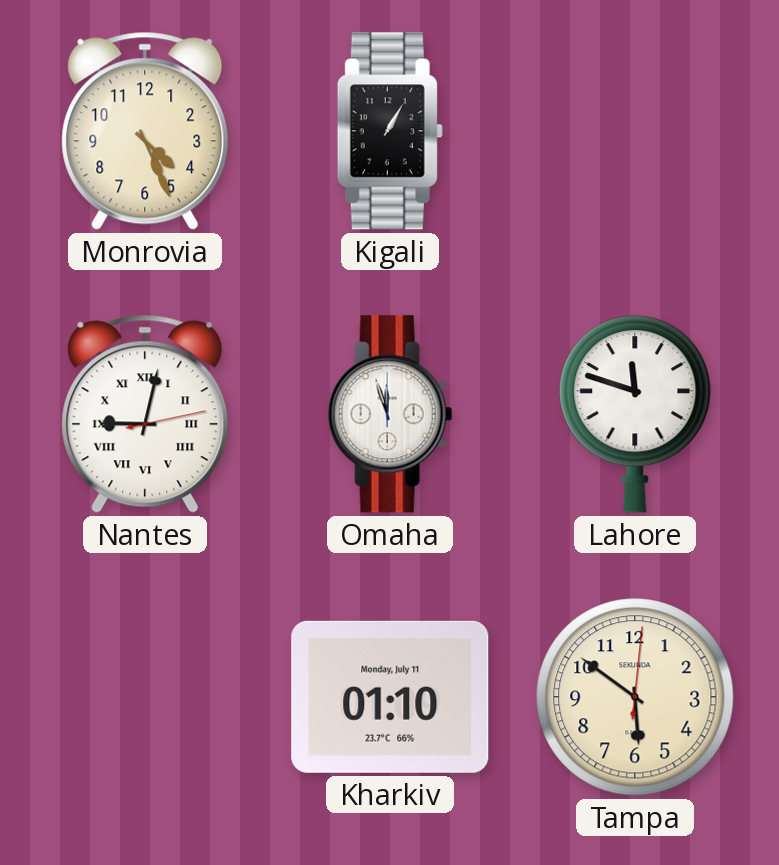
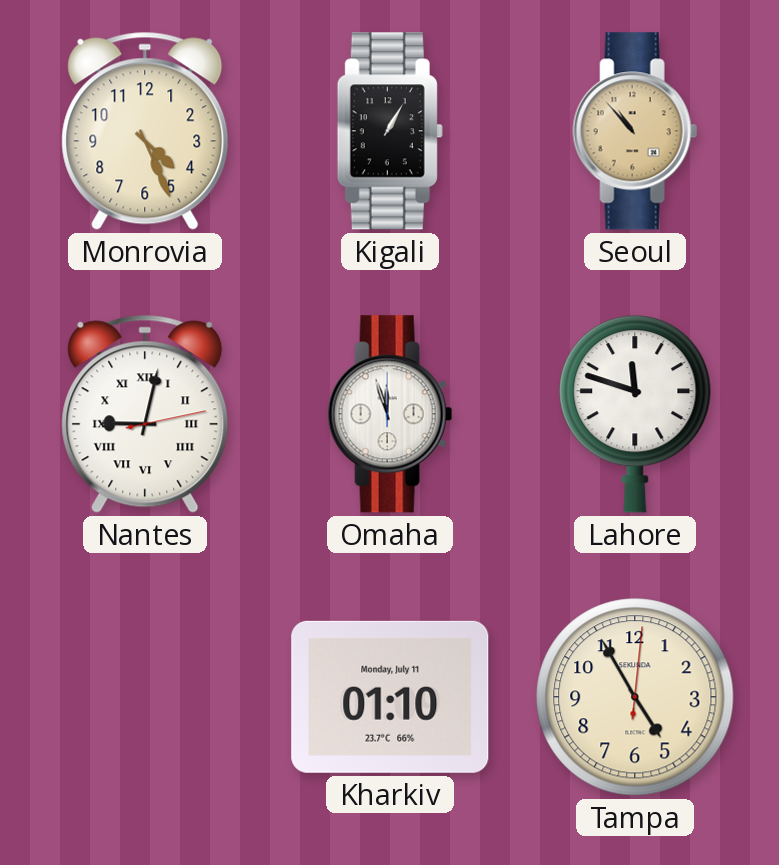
Seoul: none -> 10:53 (635, 131)
Tampa: 5:51 -> 4:55 (635, 697)
